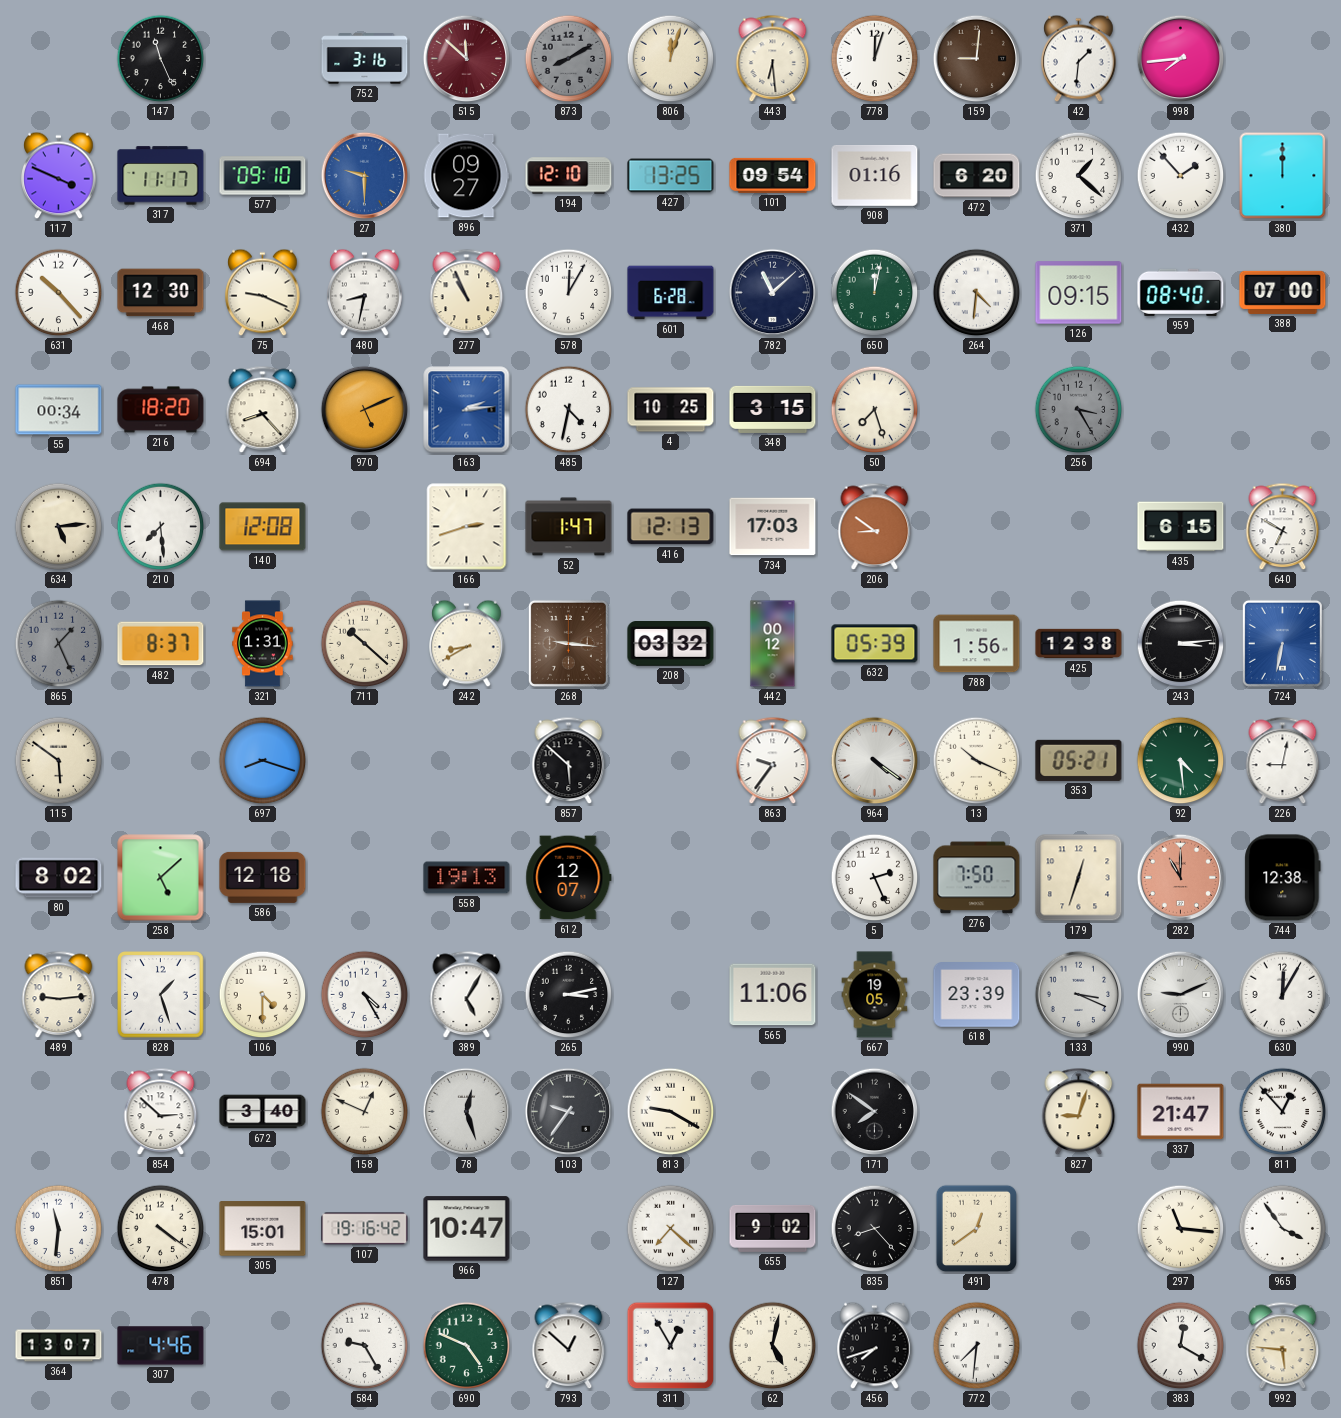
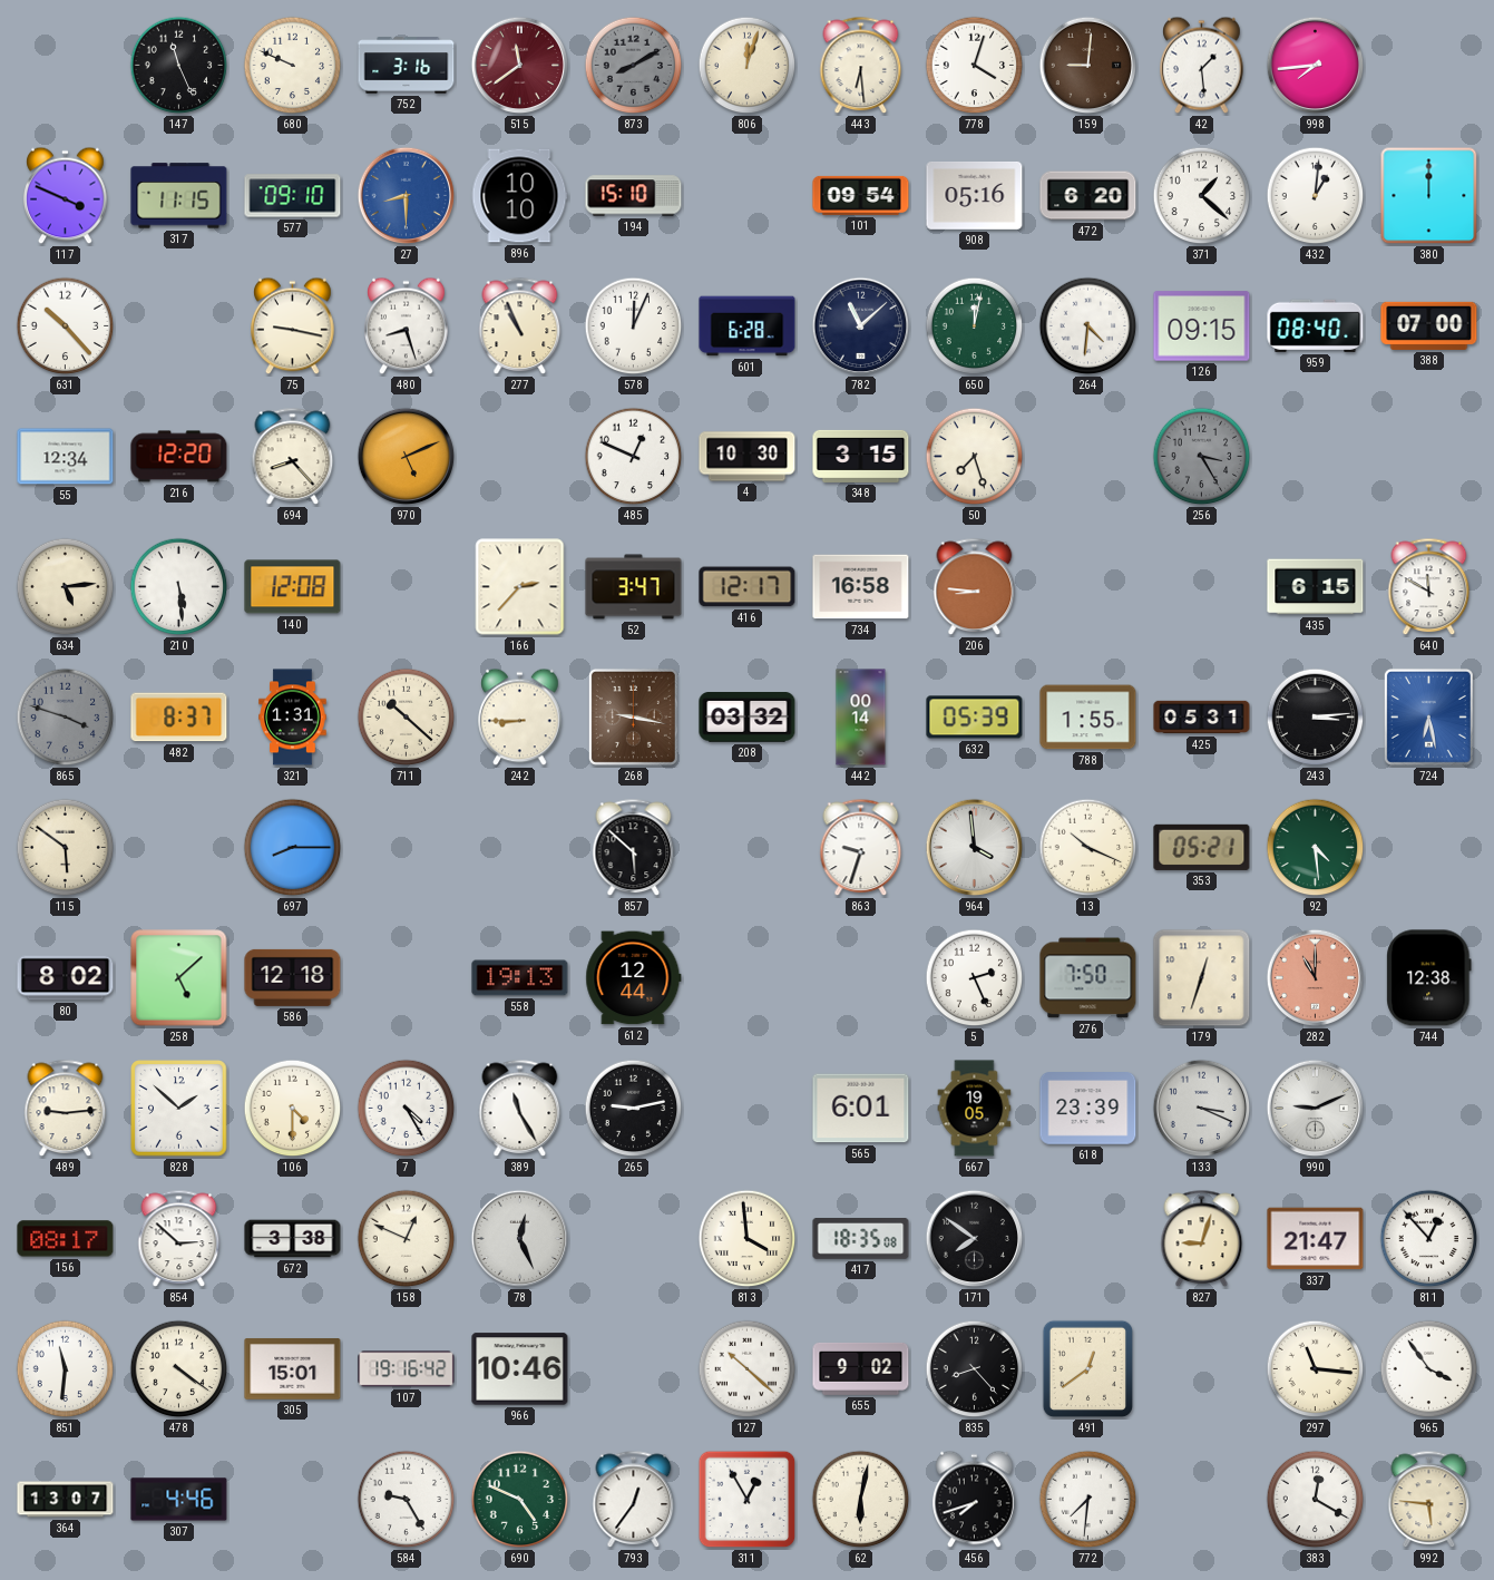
680: none -> 9:49 (293, 66)
515: 11:52 -> 11:39 (520, 66)
778: 12:03 -> 4:03 (975, 66)
42: 1:31 -> 1:29 (1202, 66)
317: 11:17 -> 11:15 (179, 196)
27: 9:30 -> 8:30 (407, 196)
896: 09:27 -> 10:10 (519, 196)
194: 12:10 -> 15:10 (634, 196)
427: 13:25 -> none (671, 176)
908: 01:16 -> 05:16 (975, 195)
432: 1:53 -> 1:01 (1316, 196)
468: 12:30 -> none (161, 293)
75: 9:19 -> 9:17 (293, 326)
480: 8:32 -> 8:27 (407, 326)
578: 12:05 -> 12:04 (634, 326)
55: 00:34 -> 12:34 (66, 457)
216: 18:20 -> 12:20 (179, 457)
163: 2:14 -> none (467, 410)
485: 4:32 -> 12:49 (634, 457)
4: 10:25 -> 10:30 (748, 457)
210: 7:29 -> 5:29 (179, 587)
166: 2:42 -> 2:37 (520, 587)
52: 1:47 -> 3:47 (634, 587)
416: 12:13 -> 12:17 (748, 587)
734: 17:03 -> 16:58 (861, 587)
206: 8:51 -> 8:46 (975, 587)
640: 6:50 -> 11:50 (1429, 587)
865: 1:26 -> 3:48 (66, 718)
242: 8:40 -> 8:45 (520, 718)
268: 9:16 -> 9:17 (633, 716)
442: 00:12 -> 00:14 (861, 718)
788: 1:56 -> 1:55 (1088, 718)
425: 12:38 -> 05:31 (1202, 718)
724: 6:32 -> 6:28 (1428, 716)
697: 8:18 -> 8:15 (293, 848)
863: 9:36 -> 9:33 (861, 848)
964: 4:21 -> 3:59 (975, 848)
226: 9:02 -> none (1283, 761)
612: 12:07 -> 12:44 (634, 978)
828: 1:27 -> 1:52 (179, 1109)
389: 5:05 -> 11:25 (520, 1109)
265: 3:13 -> 9:13 (634, 1109)
565: 11:06 -> 6:01 (861, 1109)
630: 12:05 -> none (1283, 995)
156: none -> 08:17 (66, 1239)
672: 3:40 -> 3:38 (293, 1239)
78: 12:27 -> 12:26 (520, 1239)
103: 9:36 -> none (569, 1112)
813: 9:20 -> 3:59 (748, 1239)
417: none -> 18:35 (861, 1239)
966: 10:47 -> 10:46 (520, 1369)
127: 7:22 -> 10:22 (748, 1369)
793: 12:52 -> 12:36 (634, 1500)
62: 5:02 -> 6:02 (861, 1500)
